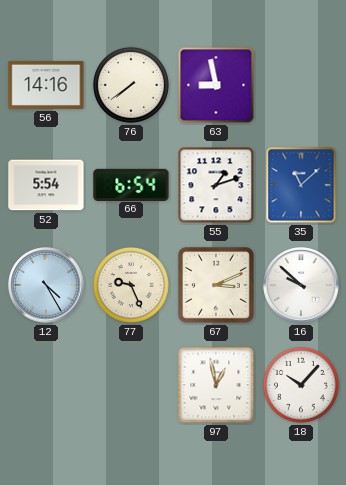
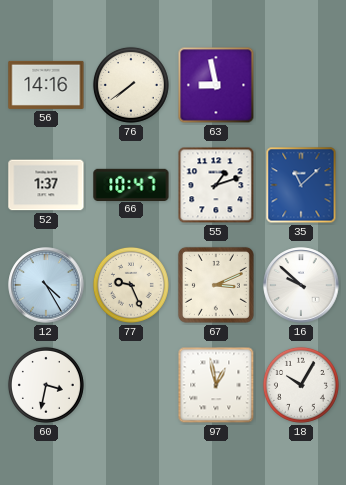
52: 5:54 -> 1:37 (46, 185)
66: 6:54 -> 10:47 (131, 184)
60: none -> 3:32 (46, 385)
18: 10:07 -> 10:05 (301, 385)
